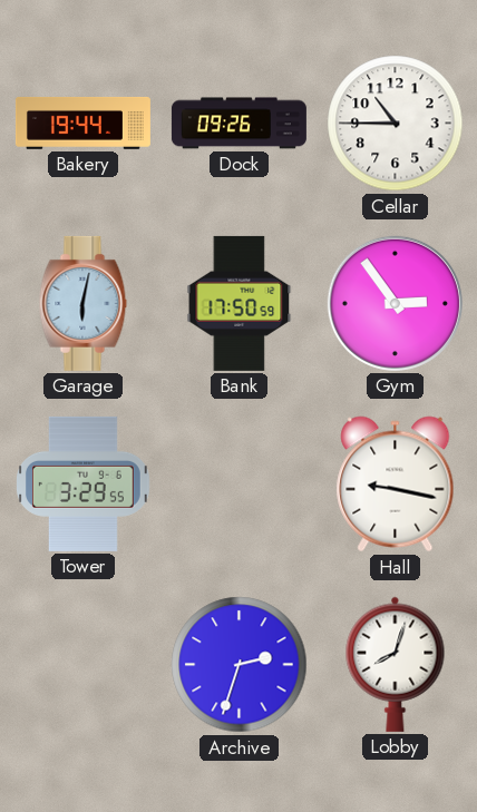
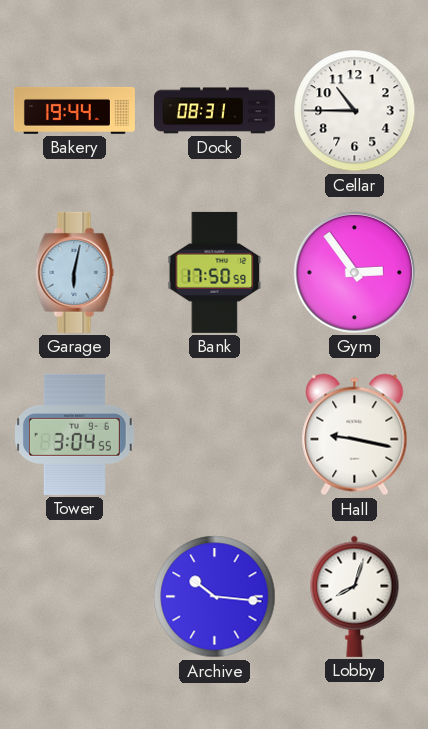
Dock: 09:26 -> 08:31 (214, 111)
Tower: 3:29 -> 3:04 (75, 434)
Archive: 2:33 -> 10:16 (215, 597)
